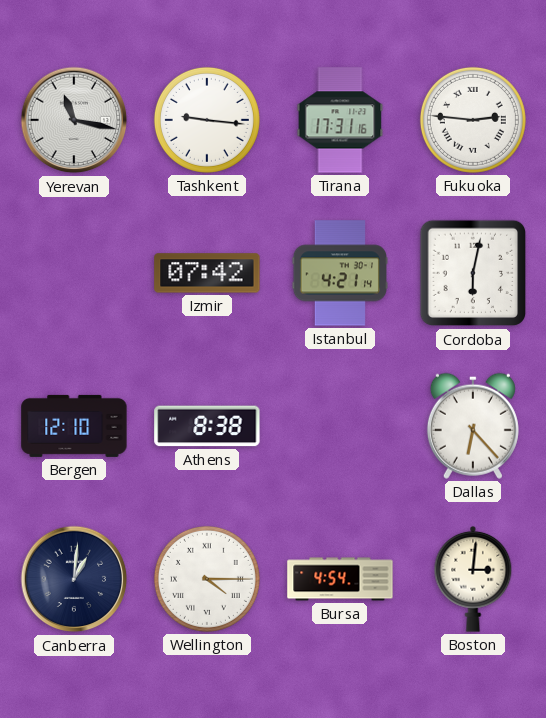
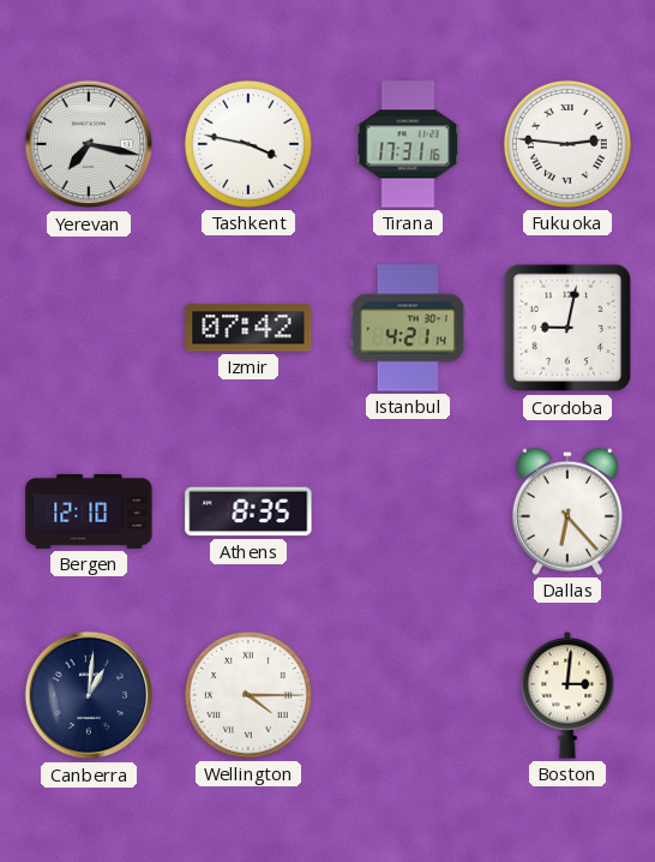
Yerevan: 11:17 -> 7:17 (89, 144)
Tashkent: 9:16 -> 3:47 (248, 144)
Cordoba: 6:02 -> 9:02 (567, 328)
Athens: 8:38 -> 8:35 (248, 511)
Bursa: 4:54 -> none (340, 579)
